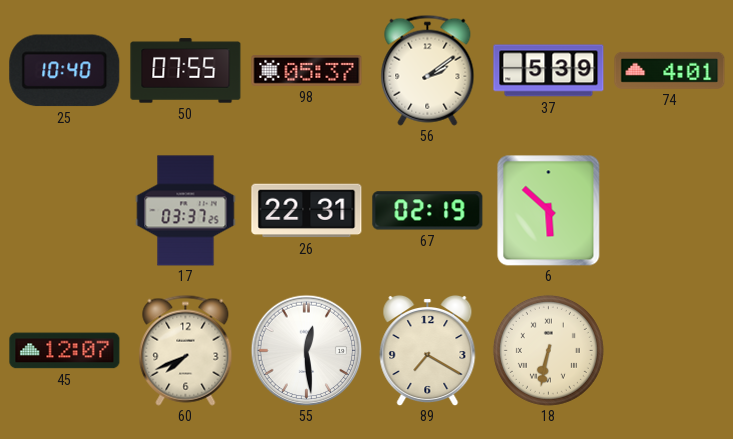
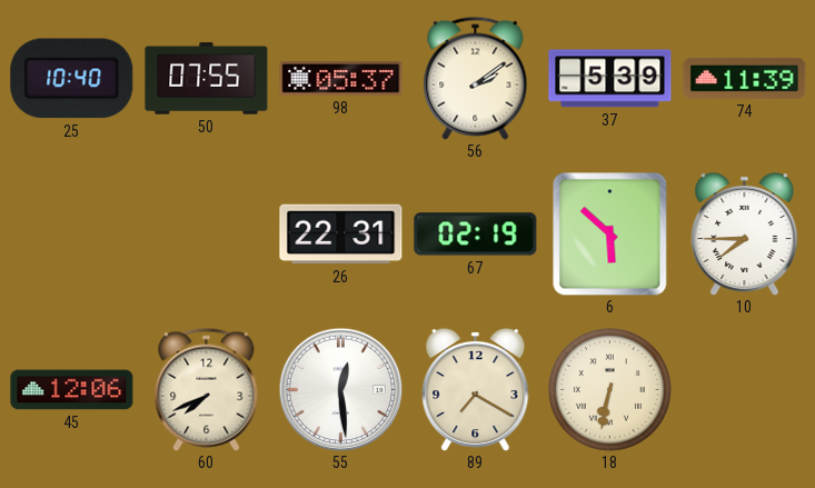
74: 4:01 -> 11:39 (745, 78)
17: 03:37 -> none (186, 211)
10: none -> 7:45 (745, 233)
45: 12:07 -> 12:06 (72, 390)
